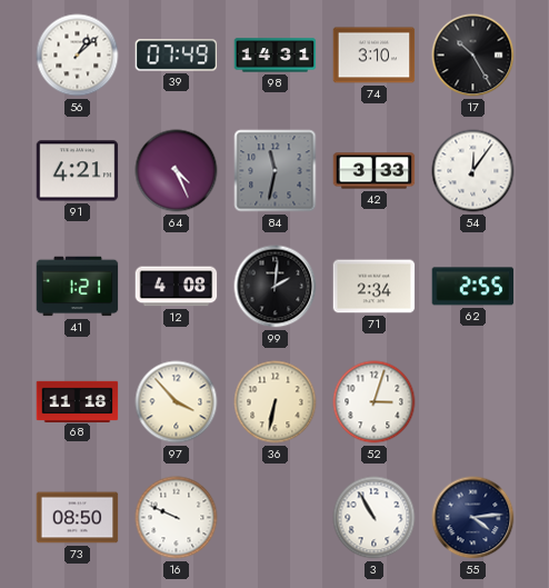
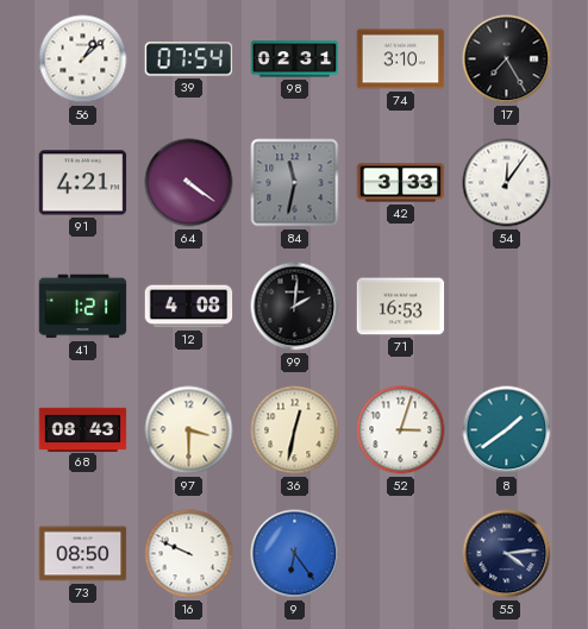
39: 07:49 -> 07:54 (189, 59)
98: 14:31 -> 02:31 (295, 59)
17: 10:25 -> 7:25 (507, 59)
64: 4:26 -> 4:21 (189, 183)
71: 2:34 -> 16:53 (401, 307)
62: 2:55 -> none (473, 287)
68: 11:18 -> 08:43 (83, 429)
97: 3:53 -> 3:30 (189, 430)
36: 6:32 -> 12:32 (295, 430)
8: none -> 1:39 (507, 430)
9: none -> 6:24 (295, 554)
3: 10:55 -> none (375, 518)
